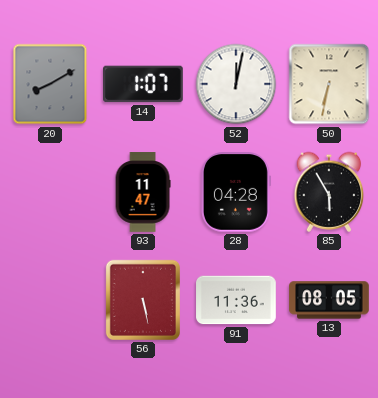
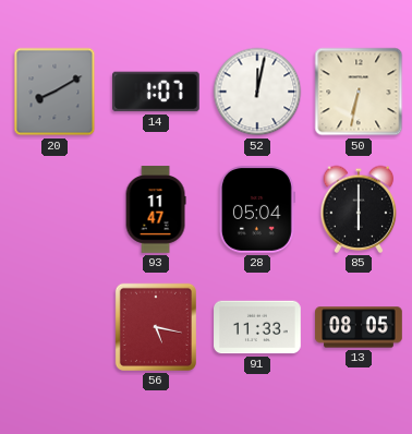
28: 04:28 -> 05:04 (256, 210)
85: 5:55 -> 6:00 (359, 209)
56: 5:28 -> 5:17 (156, 327)
91: 11:36 -> 11:33 (257, 327)
